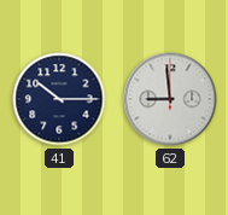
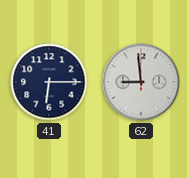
41: 10:15 -> 6:15 (49, 82)
